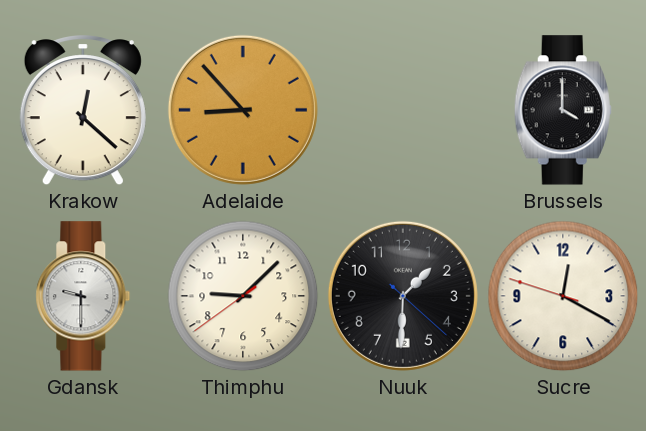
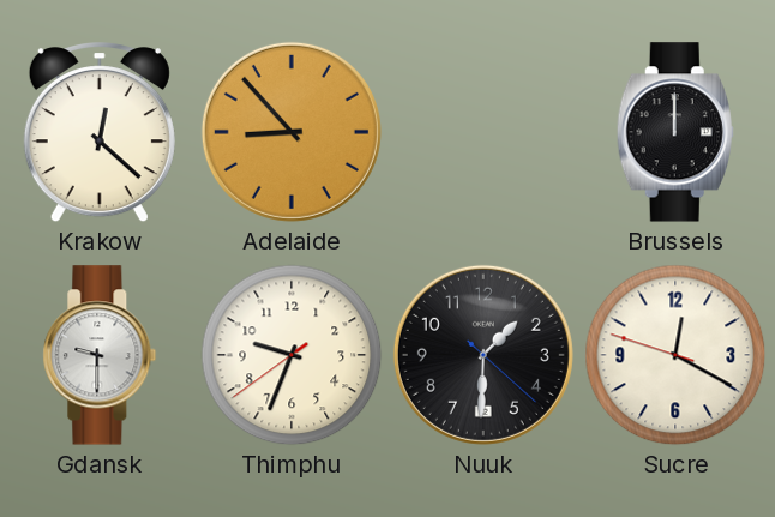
Brussels: 4:00 -> 12:00 (675, 132)
Thimphu: 9:07 -> 9:33 (292, 355)
